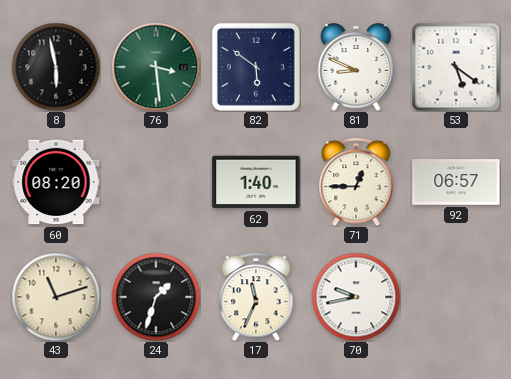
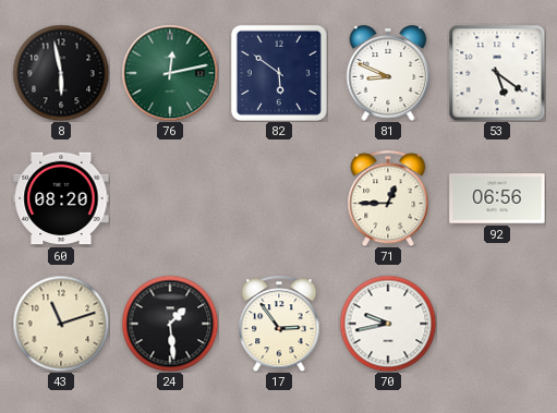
76: 3:29 -> 12:13 (170, 73)
62: 1:40 -> none (256, 182)
92: 06:57 -> 06:56 (497, 198)
24: 1:33 -> 1:29 (170, 324)
17: 11:34 -> 2:54 (279, 324)
